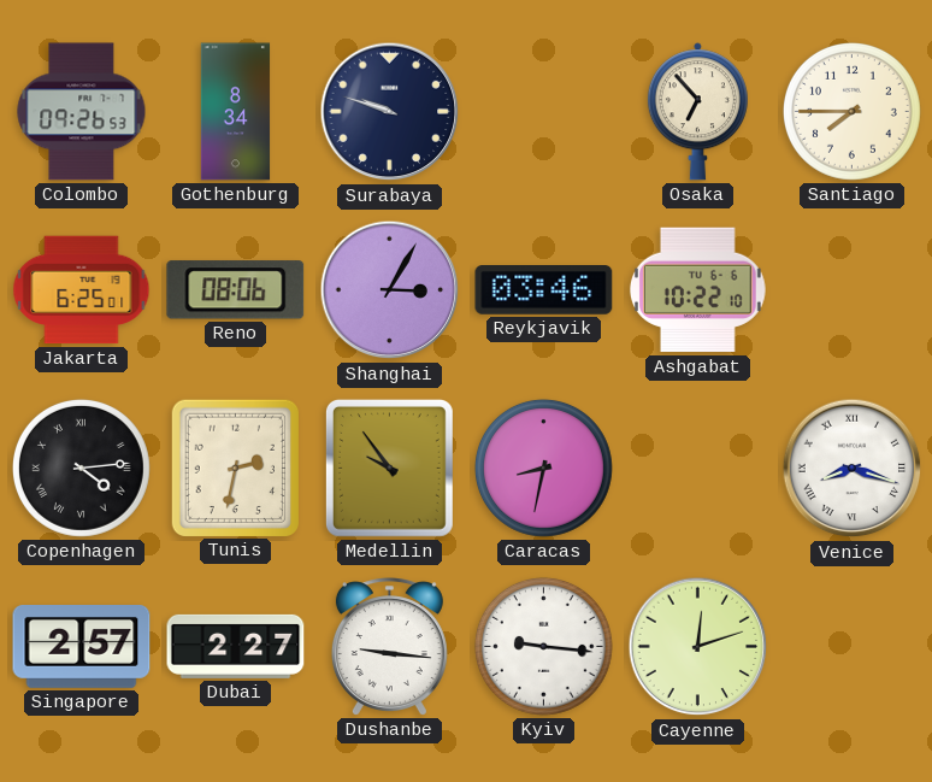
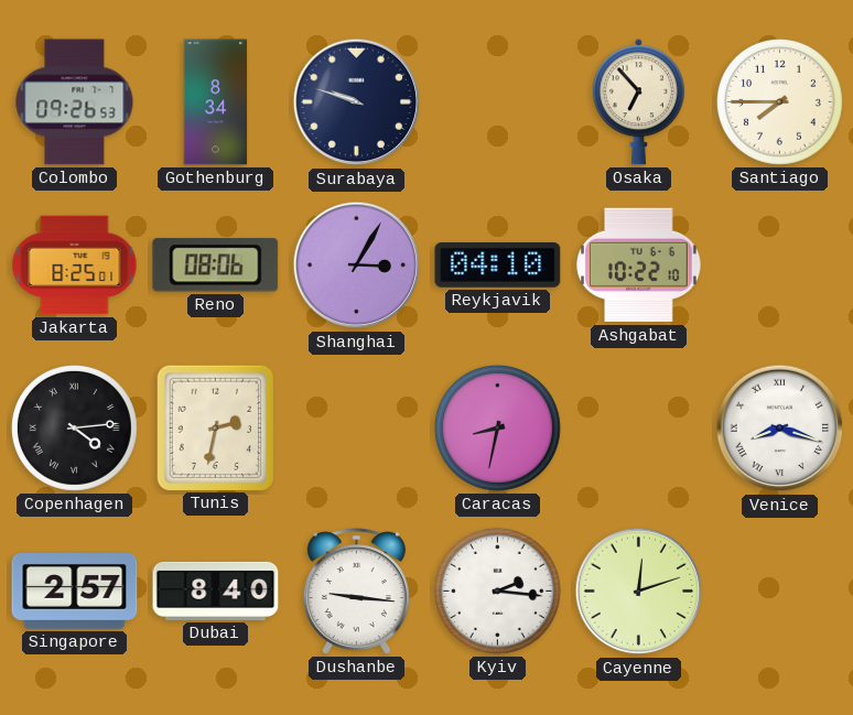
Jakarta: 6:25 -> 8:25 (75, 266)
Reykjavik: 03:46 -> 04:10 (498, 266)
Medellin: 9:54 -> none (389, 468)
Dubai: 2:27 -> 8:40 (216, 591)
Kyiv: 9:16 -> 2:16 (497, 591)
